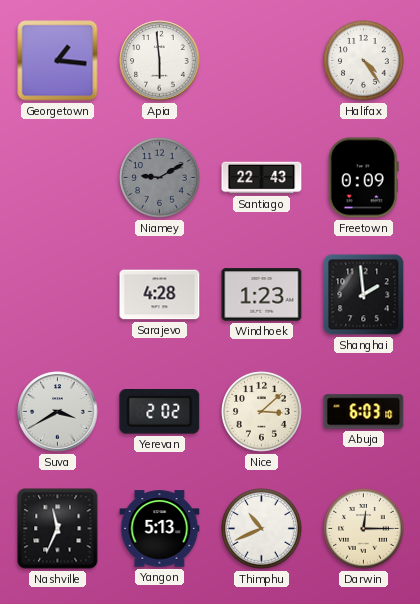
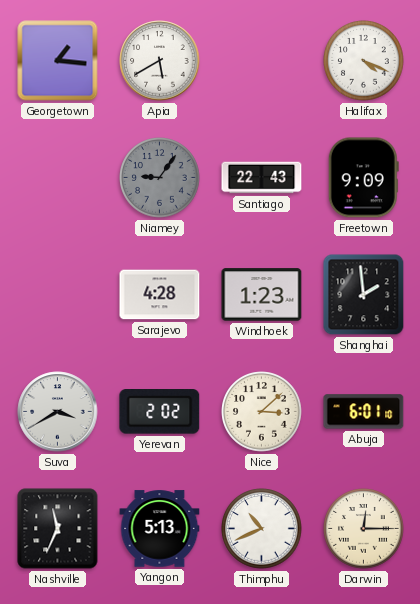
Apia: 5:59 -> 5:40 (160, 61)
Halifax: 4:24 -> 4:19 (364, 61)
Niamey: 9:10 -> 9:06 (160, 178)
Freetown: 0:09 -> 9:09 (363, 178)
Abuja: 6:03 -> 6:01 (364, 412)
